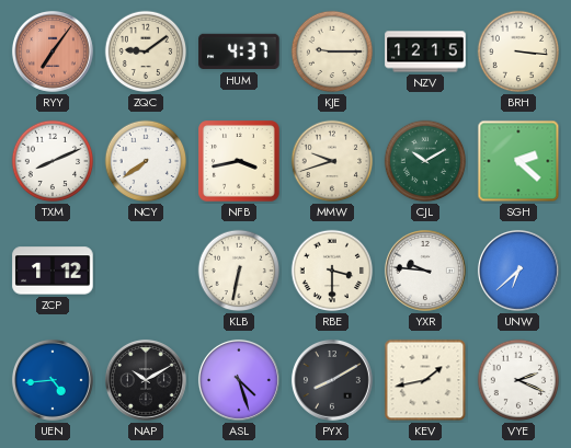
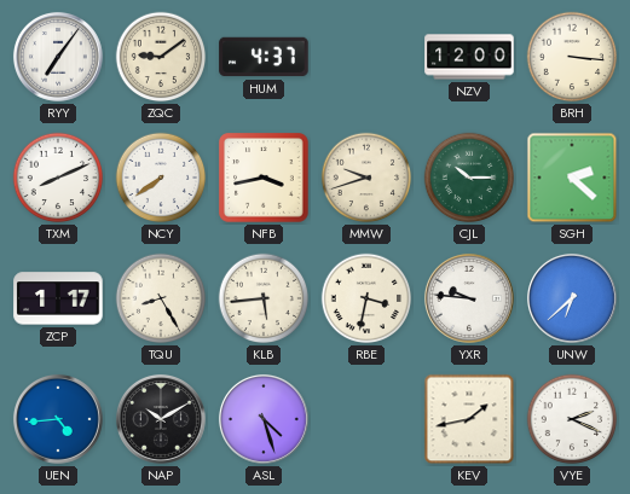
RYY dial: salmon -> white (58, 57)
KJE: 9:15 -> none (332, 51)
NZV: 12:15 -> 12:00 (469, 57)
CJL: 10:10 -> 10:15 (469, 178)
ZCP: 1:12 -> 1:17 (58, 298)
TQU: none -> 8:25 (161, 298)
KLB: 6:32 -> 5:44 (264, 298)
RBE: 3:30 -> 3:32 (366, 298)
PYX: 8:10 -> none (332, 380)
